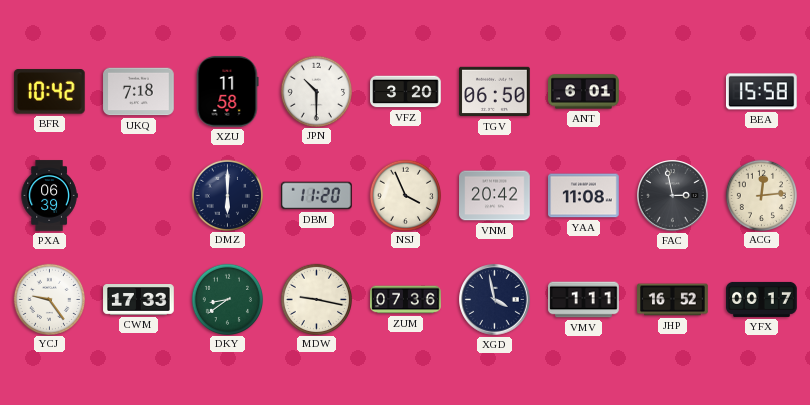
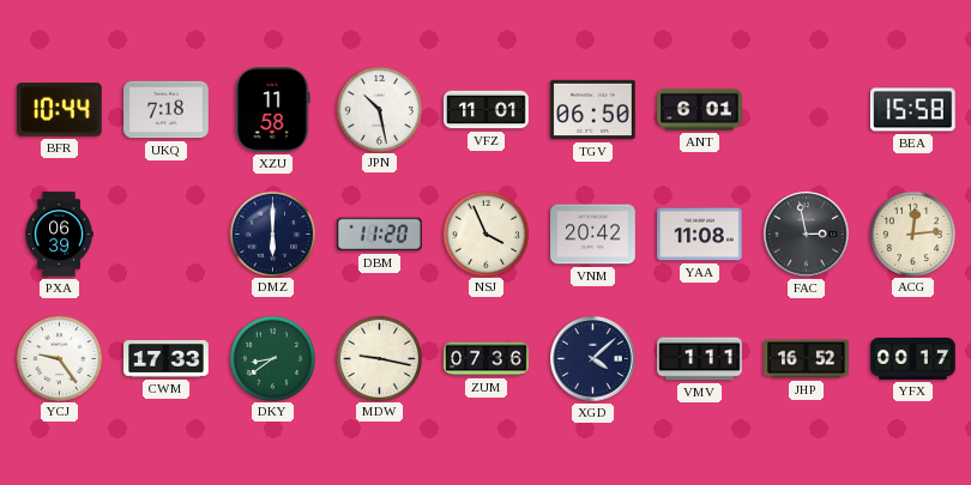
BFR: 10:42 -> 10:44 (59, 110)
JPN: 10:30 -> 10:28 (379, 109)
VFZ: 3:20 -> 11:01 (487, 110)
XGD: 3:58 -> 4:08 (593, 359)
